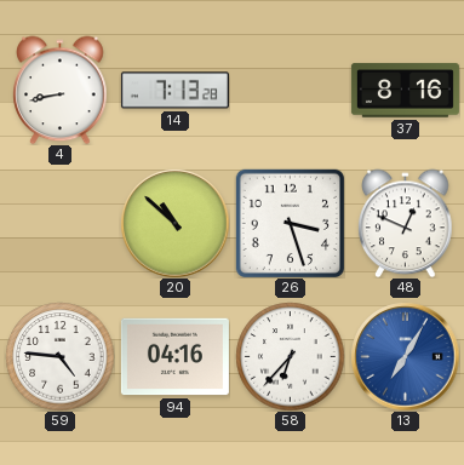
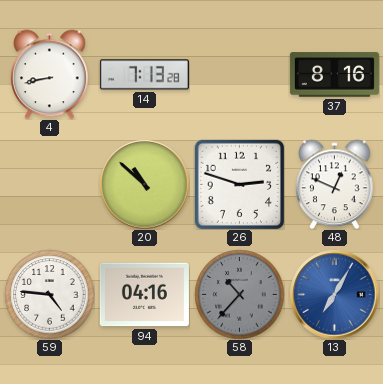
26: 3:27 -> 2:48 (239, 184)
58: 6:37 -> 10:37 (239, 294)
58 dial: white -> grey (239, 294)
